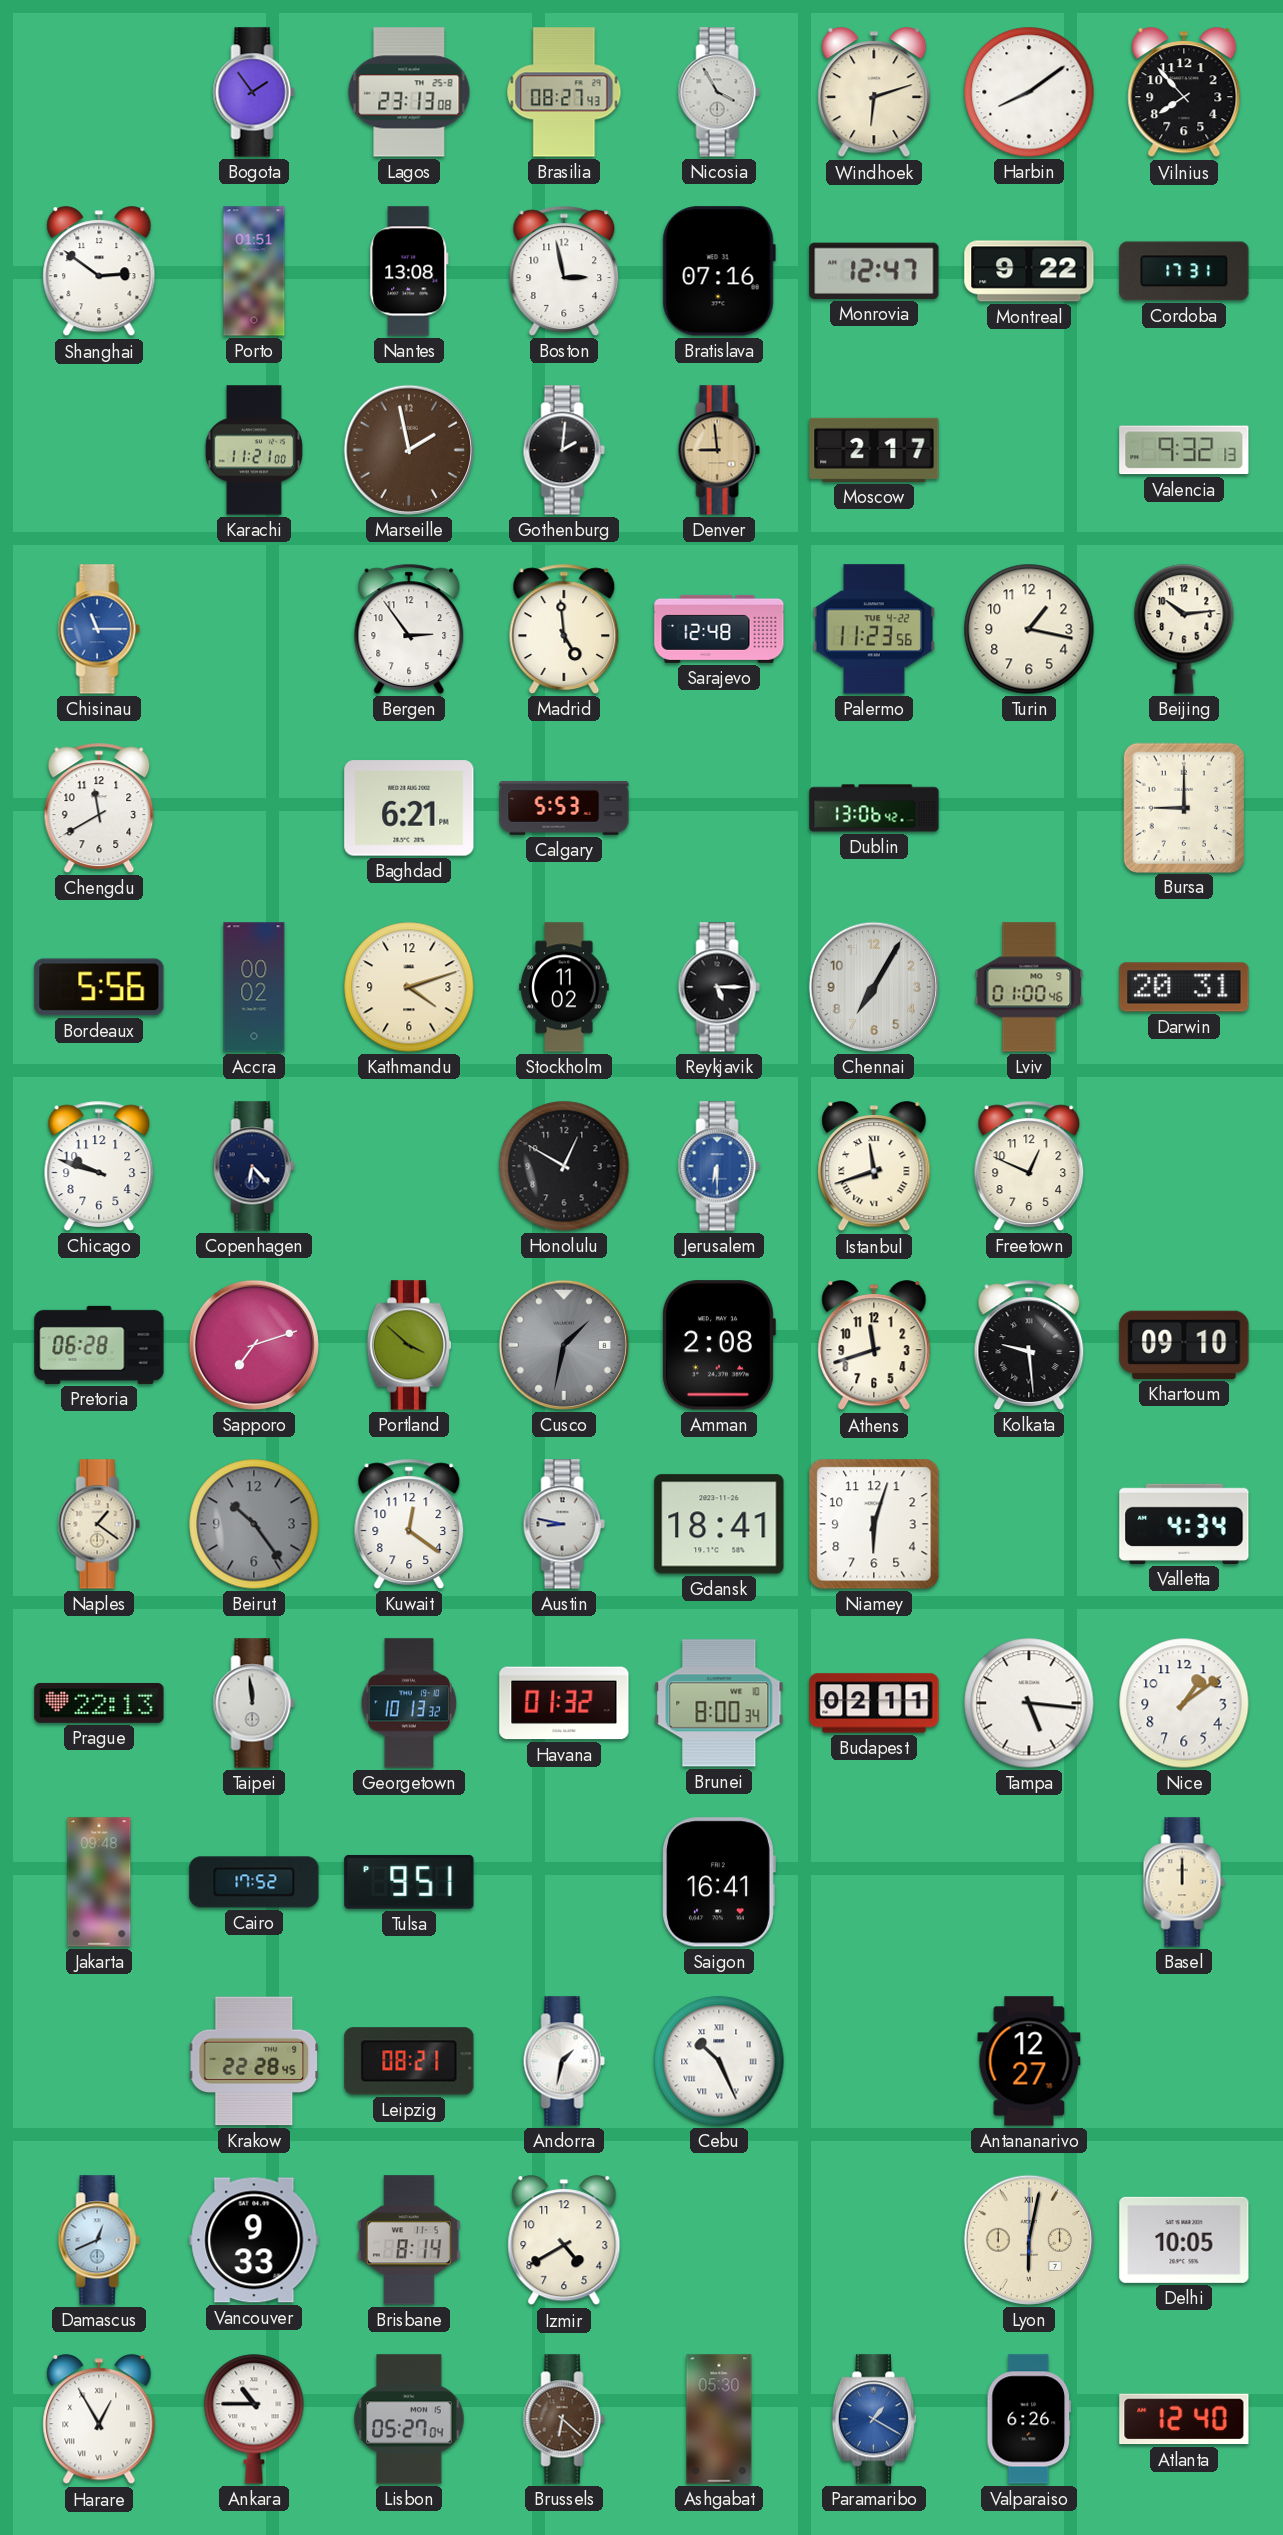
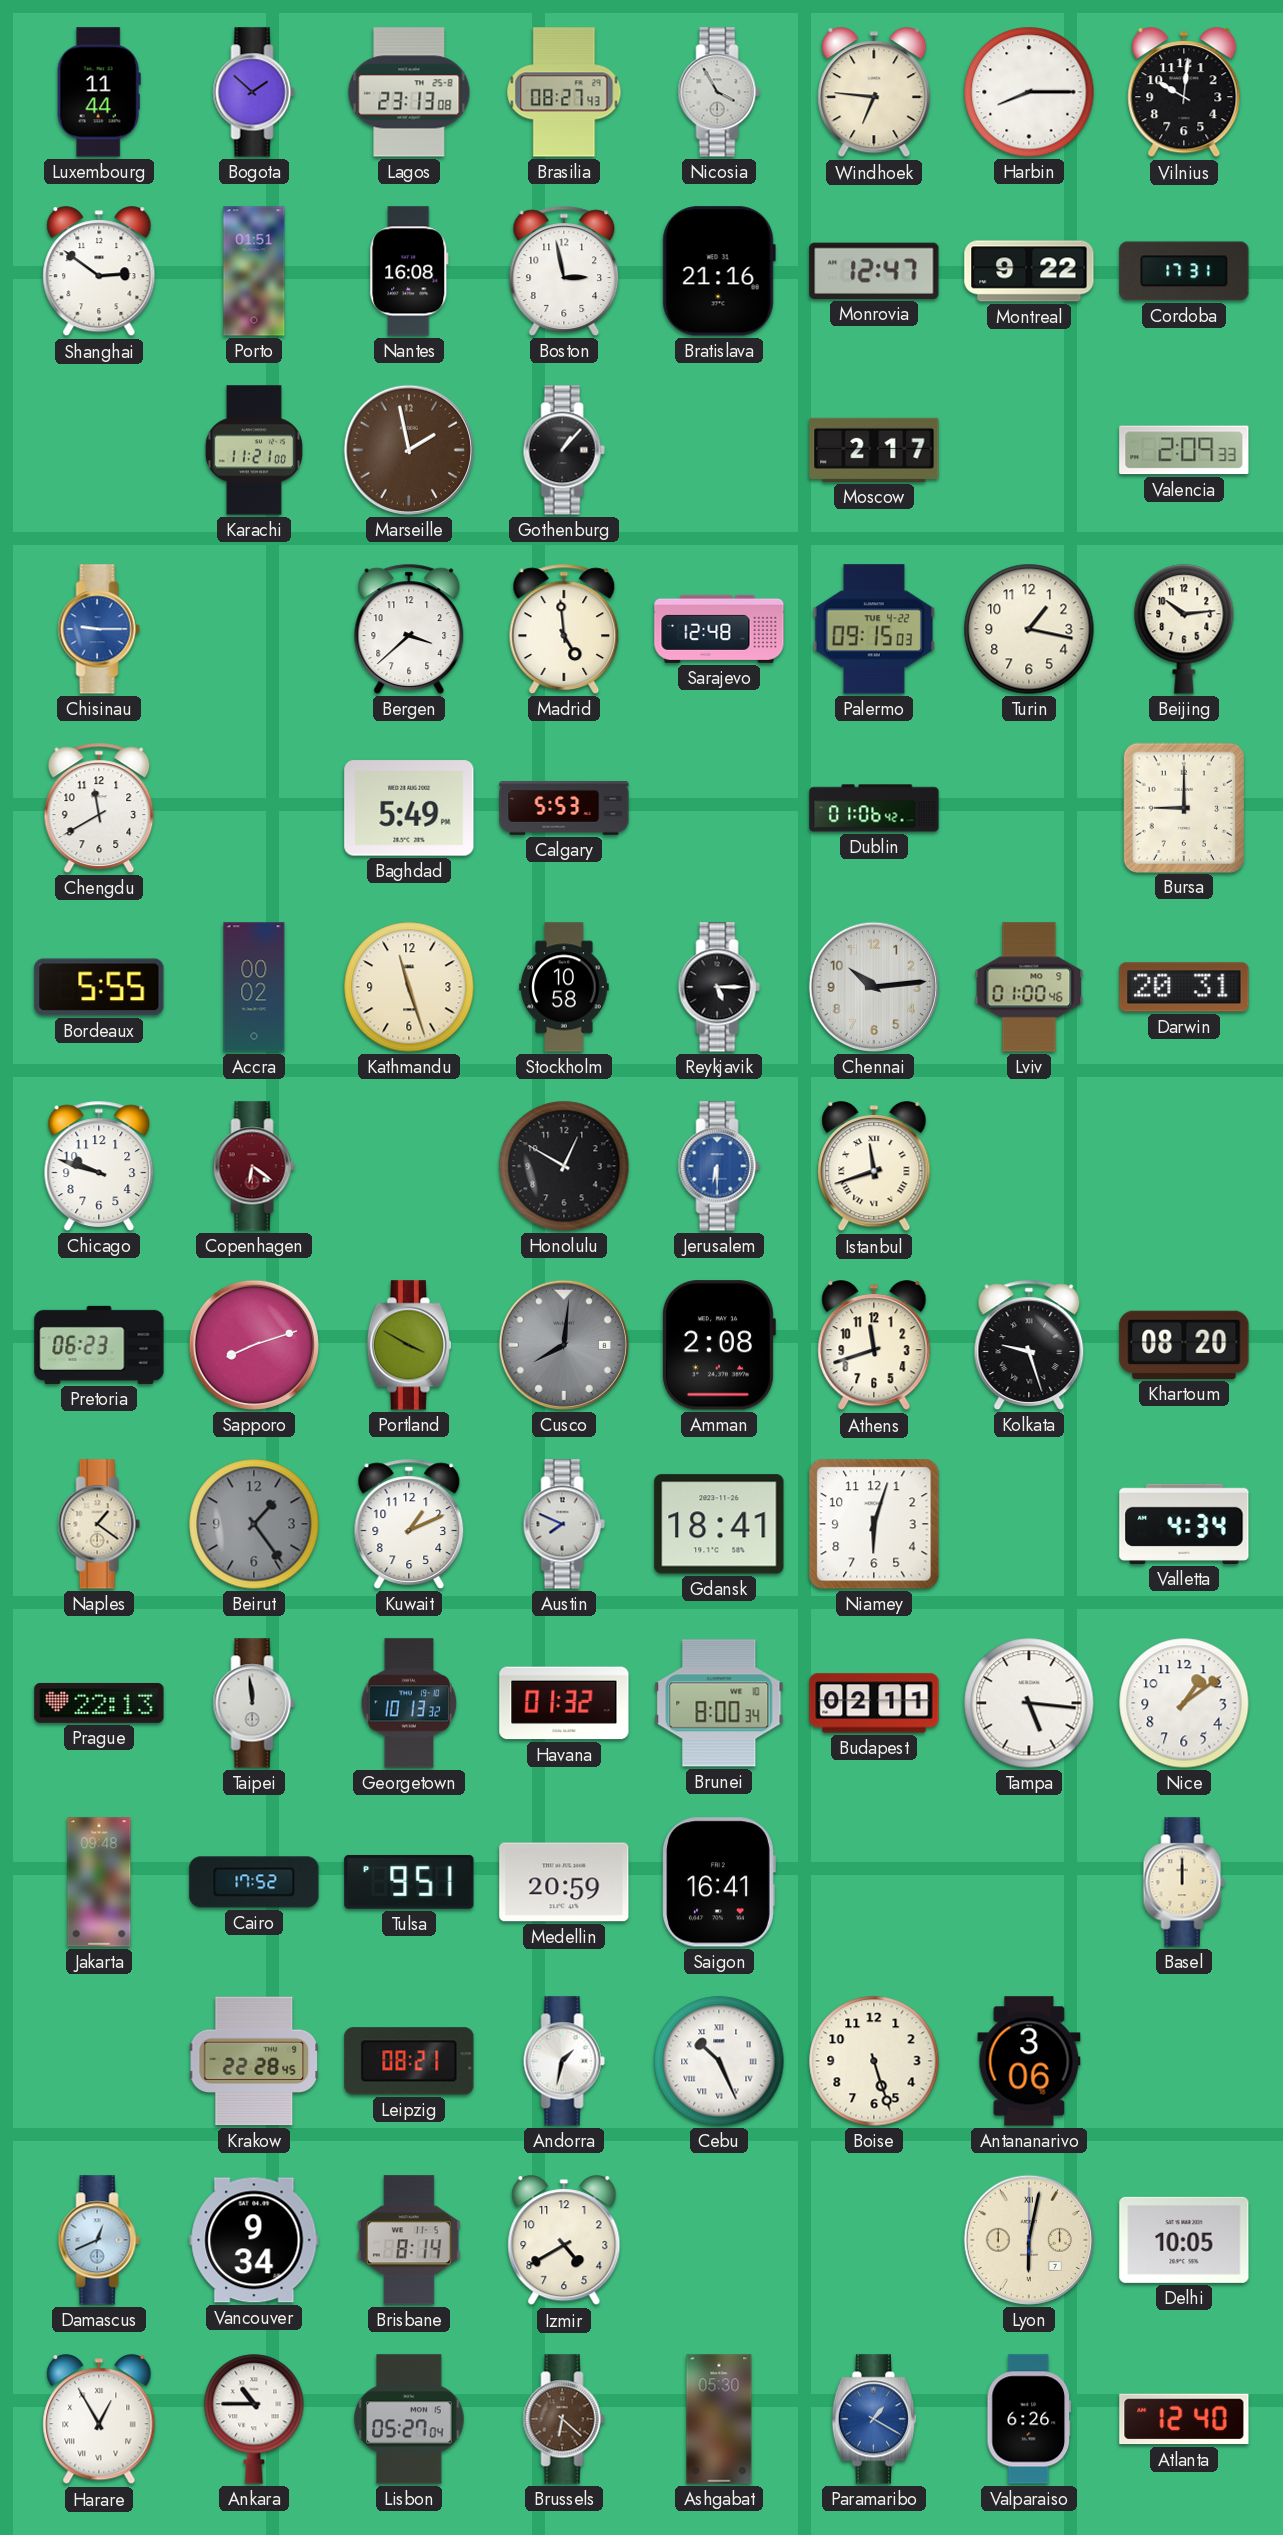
Luxembourg: none -> 11:44 (99, 92)
Bogota: 1:54 -> 1:52 (254, 92)
Windhoek: 6:12 -> 6:46 (874, 93)
Harbin: 8:09 -> 8:15 (1029, 92)
Vilnius: 7:53 -> 10:01 (1184, 93)
Nantes: 13:08 -> 16:08 (409, 271)
Bratislava: 07:16 -> 21:16 (719, 271)
Gothenburg: 2:01 -> 1:07 (564, 450)
Denver: 8:59 -> none (719, 450)
Valencia: 9:32 -> 2:09 (1184, 450)
Chisinau: 11:15 -> 9:15 (99, 629)
Bergen: 2:54 -> 3:38 (409, 629)
Palermo: 11:23 -> 09:15 (874, 629)
Baghdad: 6:21 -> 5:49 (409, 808)
Dublin: 13:06 -> 01:06 (874, 808)
Bordeaux: 5:56 -> 5:55 (99, 987)
Kathmandu: 4:12 -> 11:27 (409, 987)
Stockholm: 11:02 -> 10:58 (564, 987)
Chennai: 7:05 -> 10:14 (874, 987)
Copenhagen: 6:23 -> 6:21 (254, 1166)
Copenhagen dial: navy -> burgundy (254, 1166)
Freetown: 12:49 -> none (1029, 1166)
Pretoria: 06:28 -> 06:23 (99, 1345)
Sapporo: 7:12 -> 8:12 (254, 1345)
Portland: 3:52 -> 3:50 (409, 1345)
Cusco: 1:32 -> 8:01 (564, 1345)
Kolkata: 9:29 -> 9:27 (1029, 1345)
Khartoum: 09:10 -> 08:20 (1184, 1345)
Beirut: 10:24 -> 1:24 (254, 1524)
Kuwait: 12:21 -> 1:11 (409, 1524)
Austin: 8:47 -> 7:49 (564, 1524)
Medellin: none -> 20:59 (564, 1882)
Boise: none -> 5:27 (874, 2061)
Antananarivo: 12:27 -> 3:06 (1029, 2061)
Vancouver: 9:33 -> 9:34 (254, 2240)
